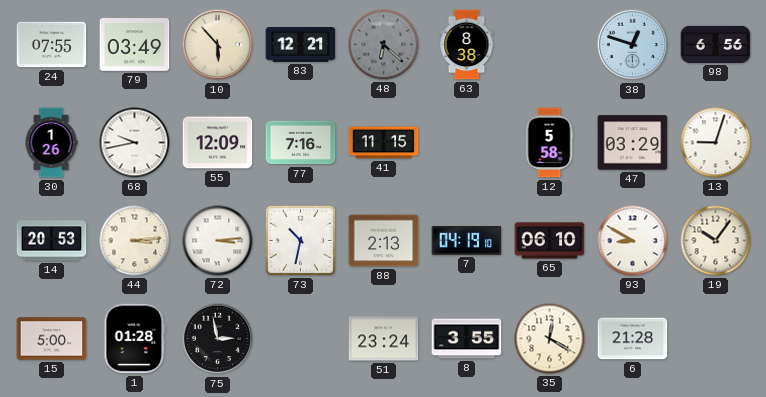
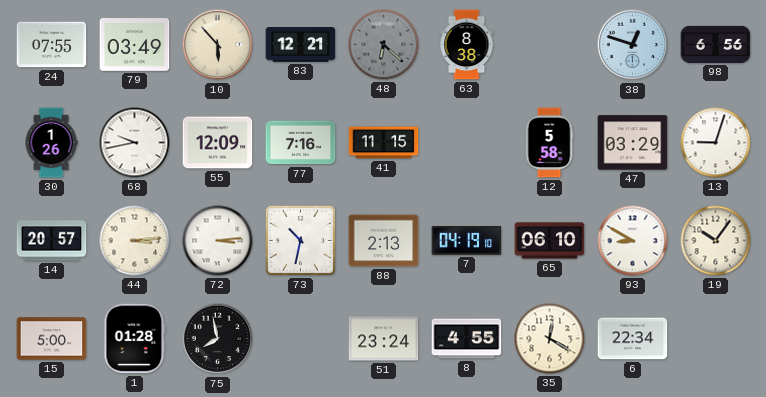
14: 20:53 -> 20:57 (52, 241)
75: 2:58 -> 7:58 (218, 339)
8: 3:55 -> 4:55 (467, 339)
6: 21:28 -> 22:34 (633, 339)
